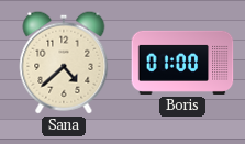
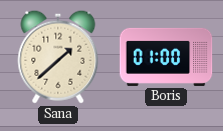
Sana: 4:38 -> 1:38 (58, 57)
